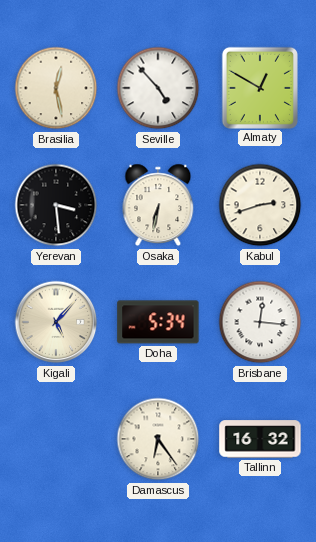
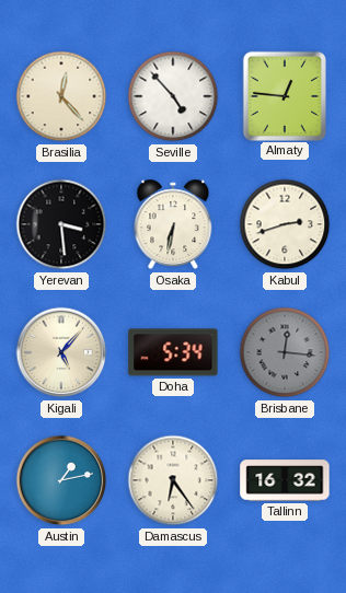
Brasilia: 12:28 -> 12:23 (61, 96)
Almaty: 12:50 -> 12:46 (285, 95)
Brisbane dial: white -> grey (285, 352)
Austin: none -> 1:13 (61, 480)
